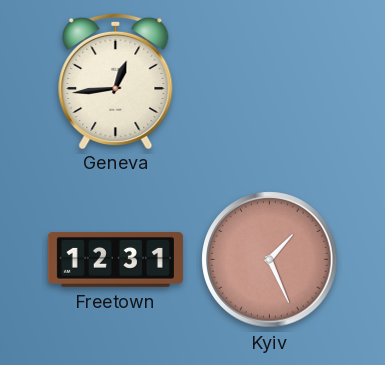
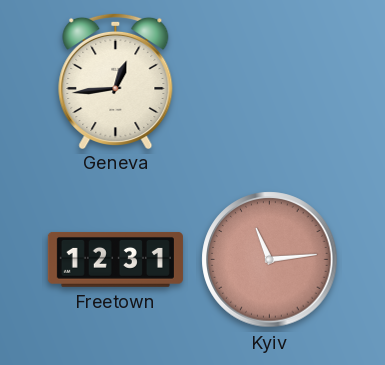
Kyiv: 1:26 -> 11:14 (270, 260)
